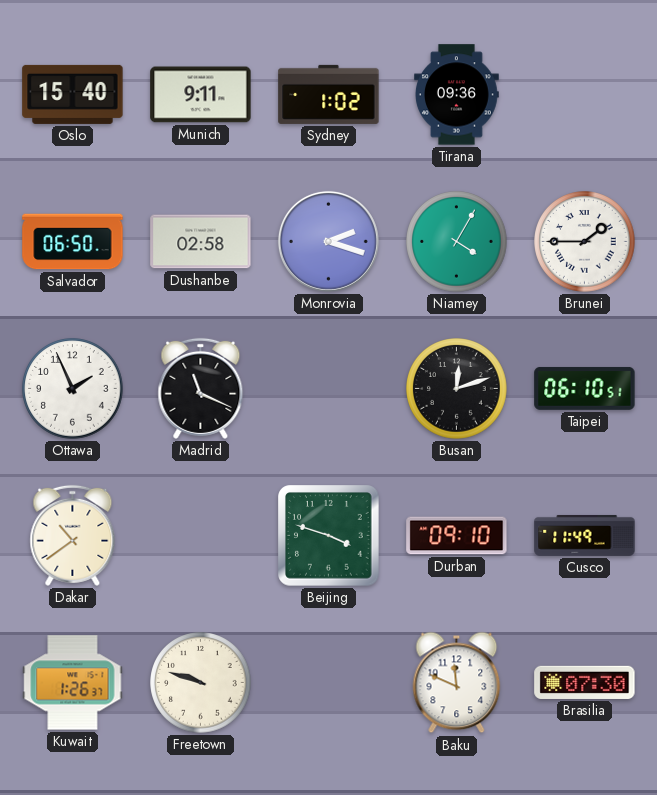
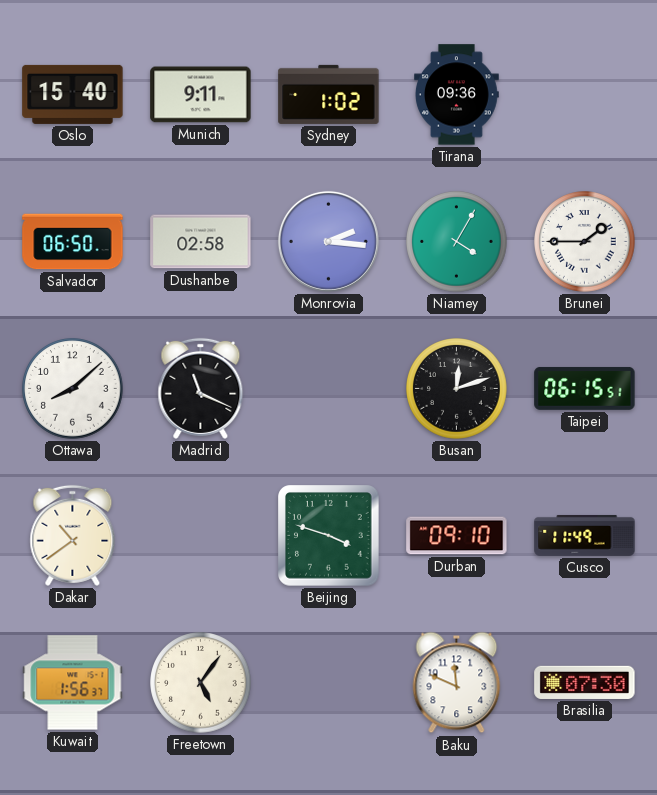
Monrovia: 2:18 -> 2:16 (328, 241)
Ottawa: 1:56 -> 8:08 (73, 389)
Taipei: 06:10 -> 06:15 (585, 388)
Kuwait: 1:26 -> 1:56 (73, 683)
Freetown: 9:48 -> 5:06 (201, 683)
